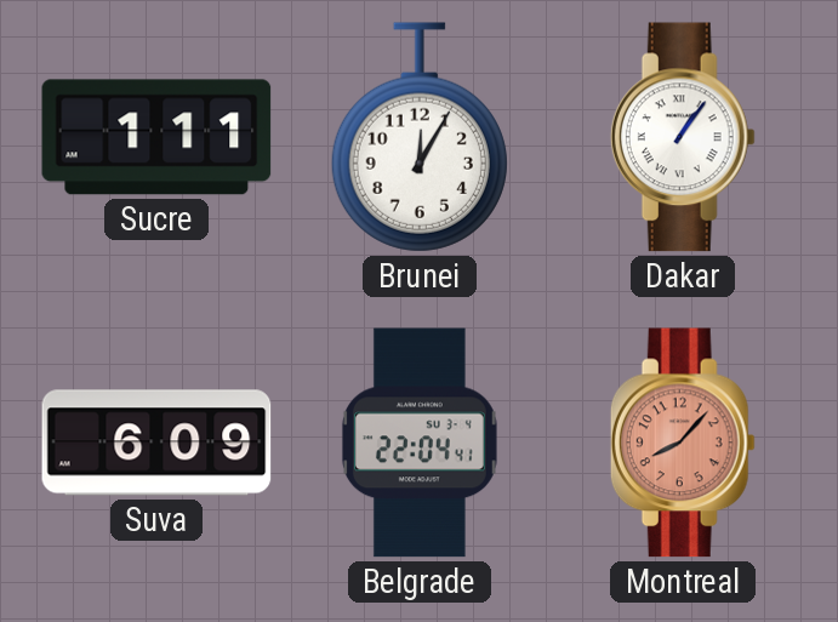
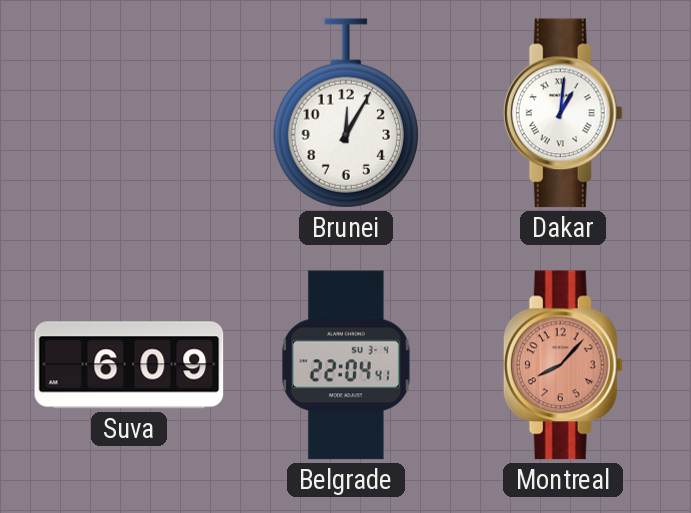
Sucre: 1:11 -> none (156, 137)
Dakar: 1:06 -> 1:01 (563, 113)
